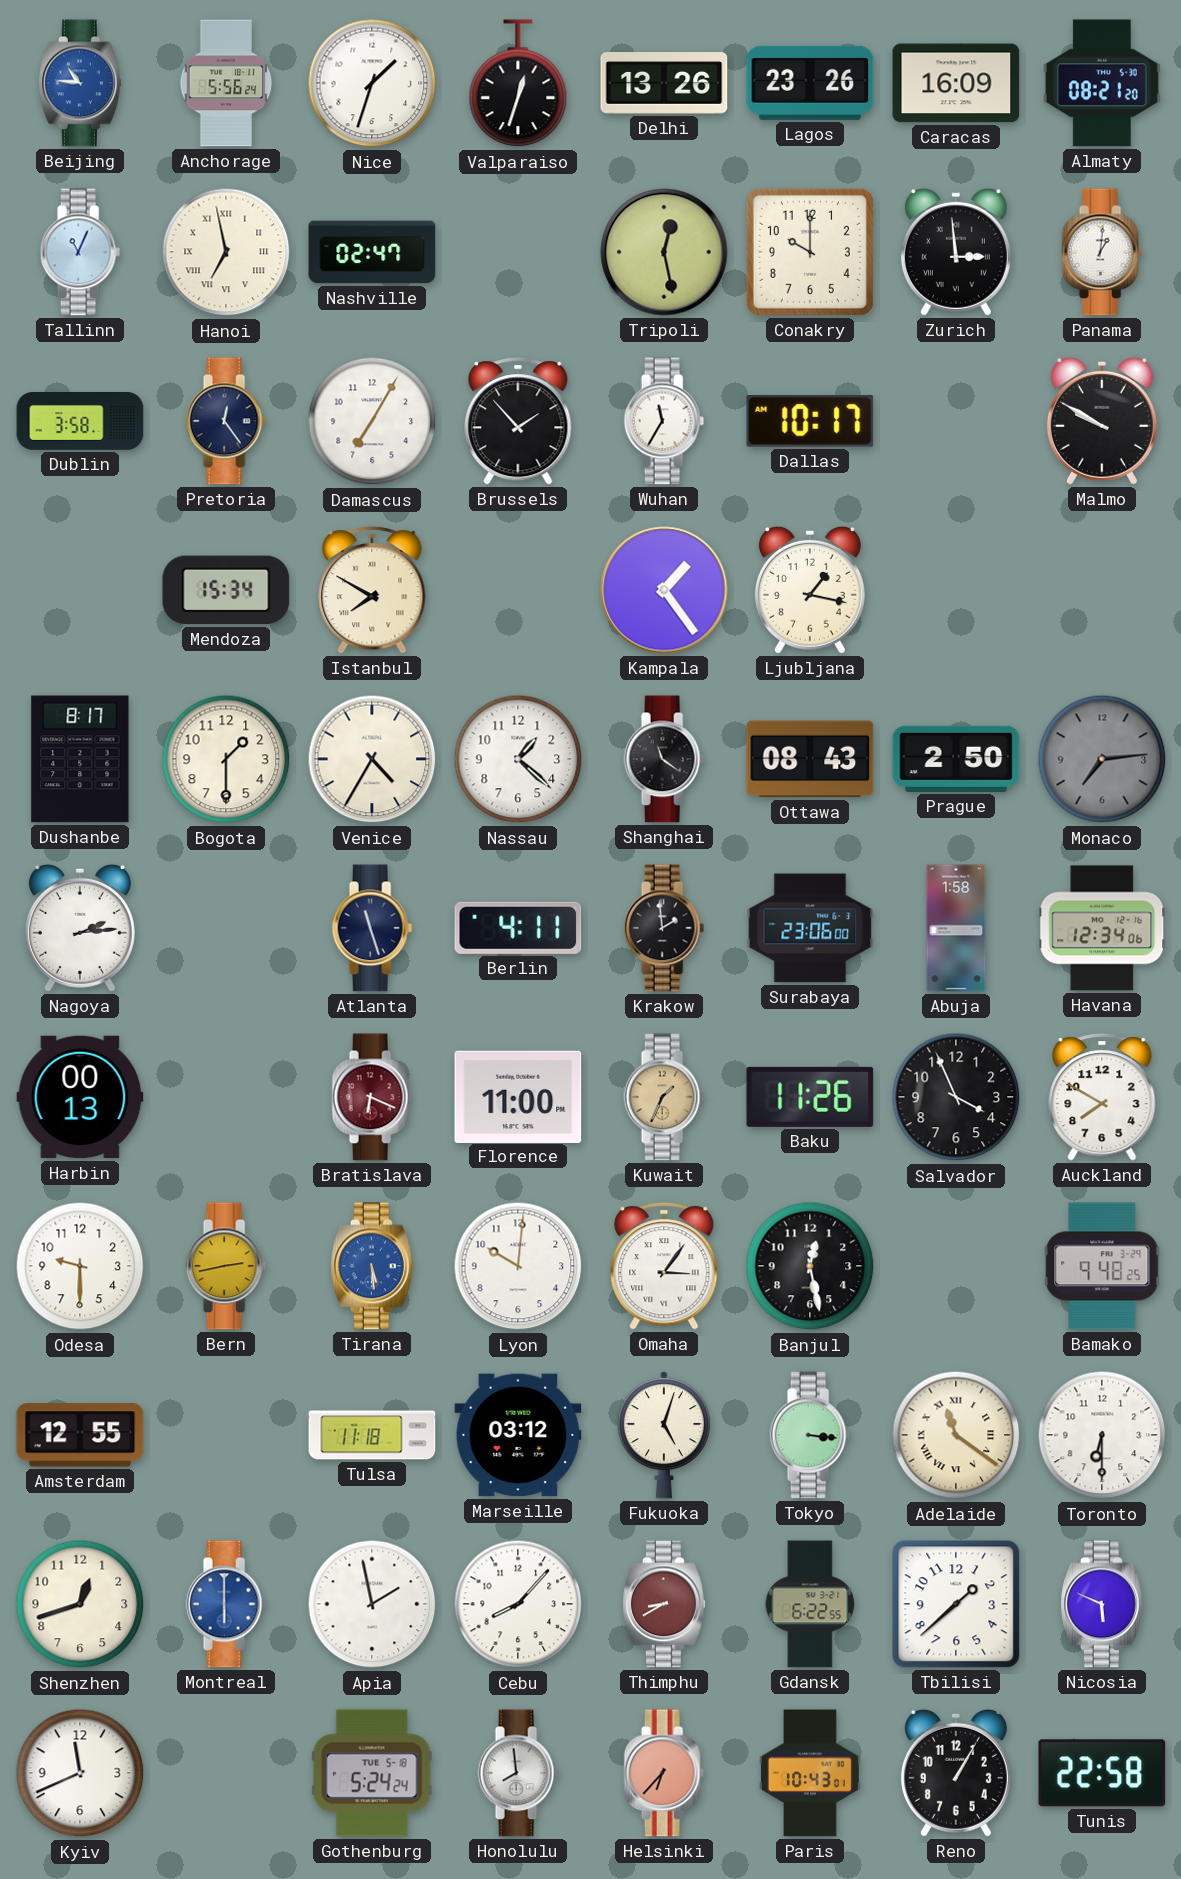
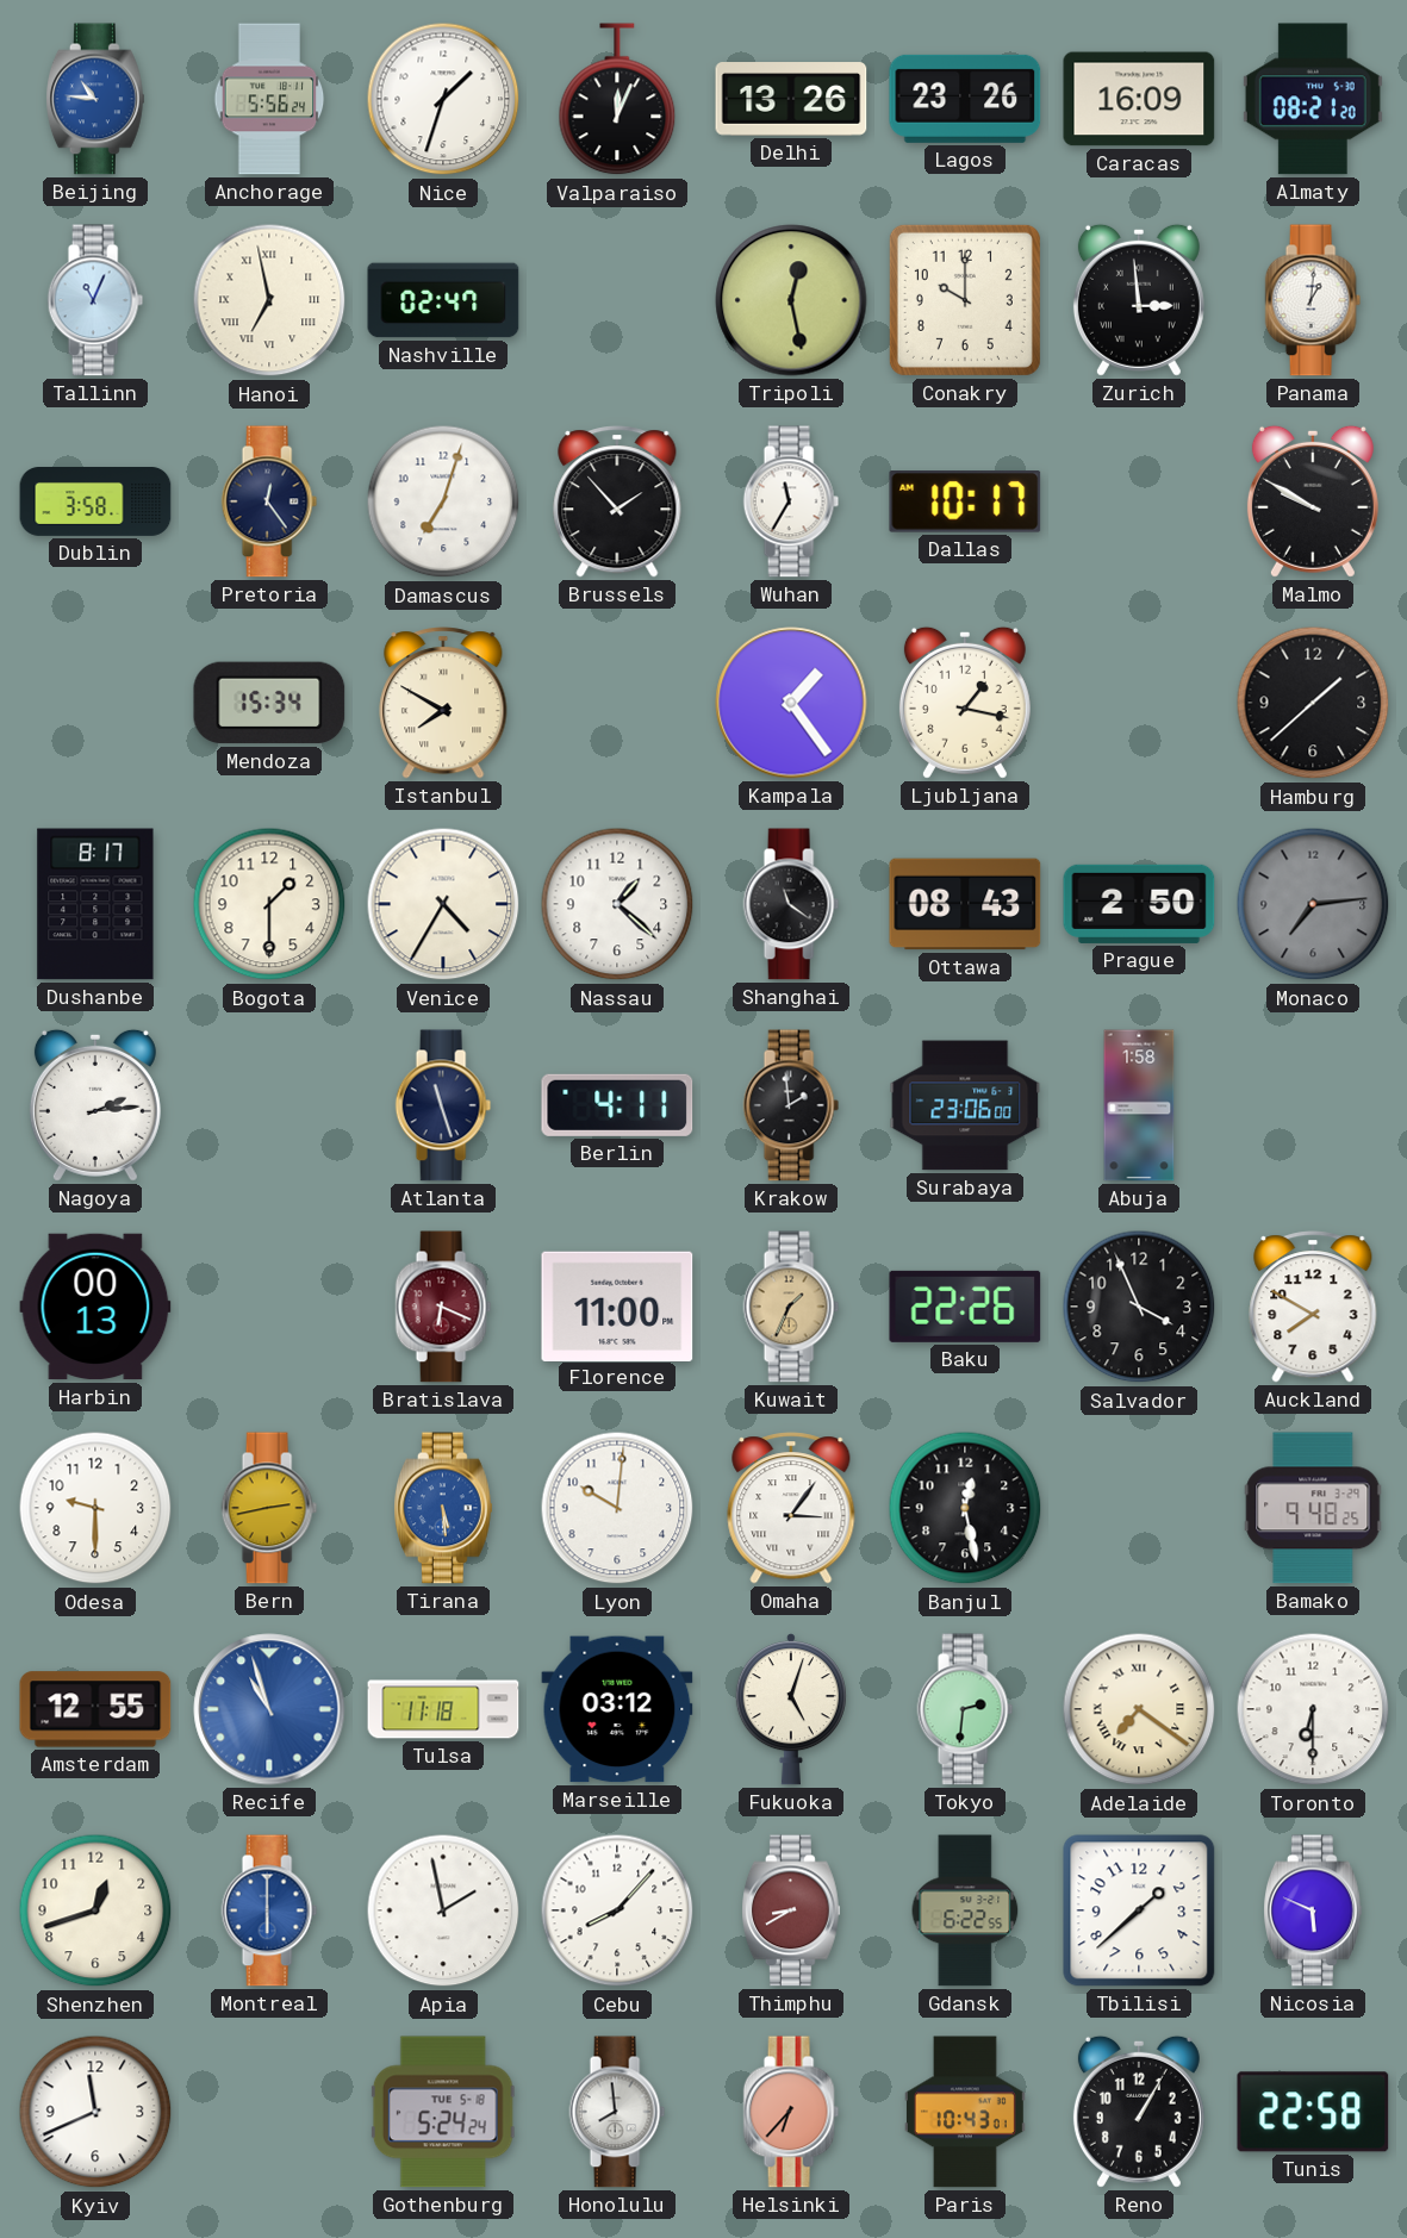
Valparaiso: 12:33 -> 12:04 (617, 100)
Damascus: 7:05 -> 7:03 (443, 501)
Hamburg: none -> 1:38 (1313, 703)
Havana: 12:34 -> none (1102, 928)
Baku: 11:26 -> 22:26 (965, 1307)
Recife: none -> 10:57 (269, 1709)
Tokyo: 3:16 -> 2:31 (965, 1709)
Adelaide: 11:21 -> 7:21 (1139, 1709)
